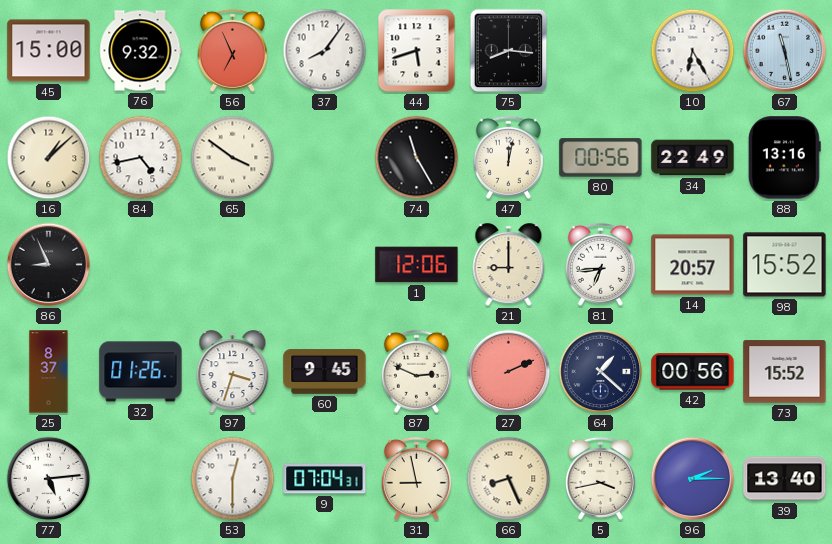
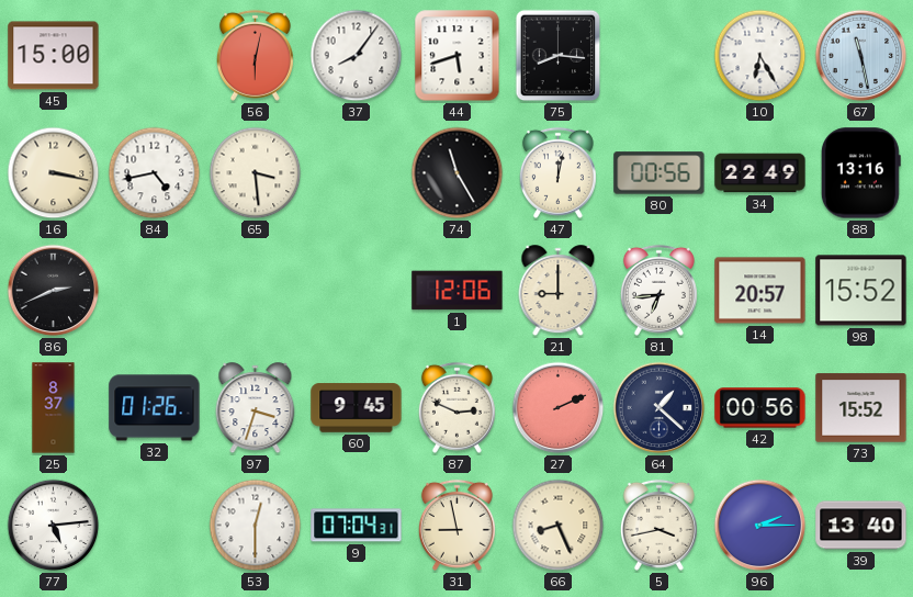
76: 9:32 -> none (140, 51)
56: 6:56 -> 6:02 (255, 55)
16: 1:08 -> 3:17 (54, 173)
65: 3:51 -> 3:29 (256, 173)
86: 8:56 -> 2:41 (54, 291)
